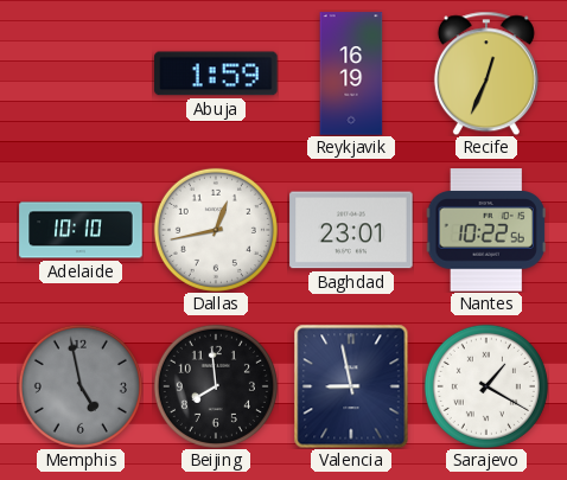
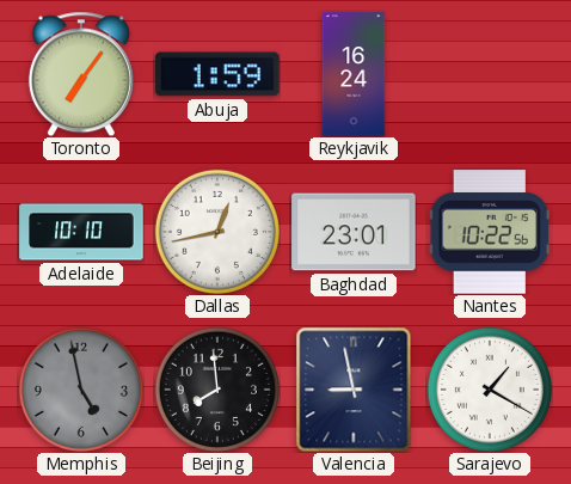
Toronto: none -> 7:06 (81, 74)
Reykjavik: 16:19 -> 16:24 (354, 74)
Recife: 12:34 -> none (486, 73)
